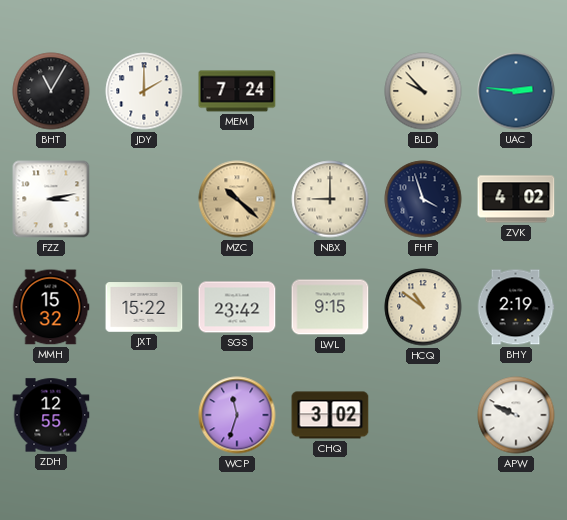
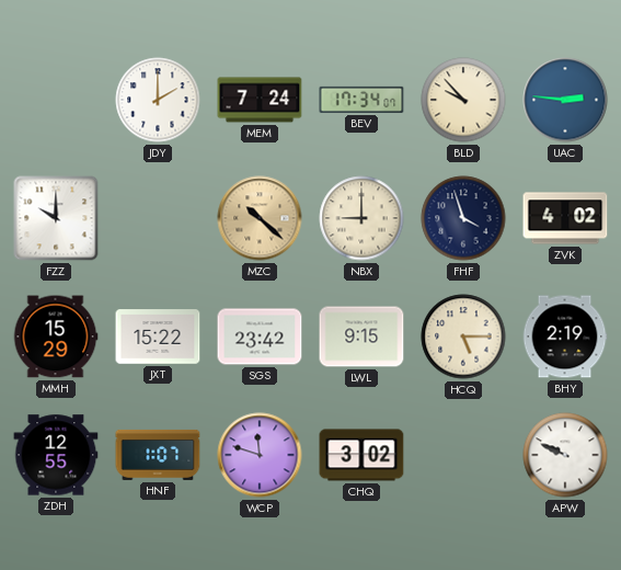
BHT: 11:05 -> none (51, 91)
BEV: none -> 17:34 (361, 100)
FZZ: 3:13 -> 10:00 (56, 218)
MMH: 15:32 -> 15:29 (56, 337)
HCQ: 10:51 -> 5:15 (463, 337)
HNF: none -> 1:07 (158, 455)
WCP: 11:33 -> 11:48 (260, 455)
